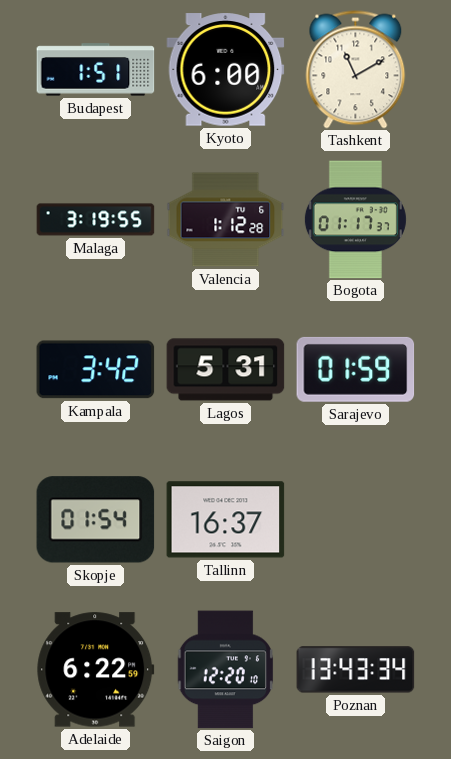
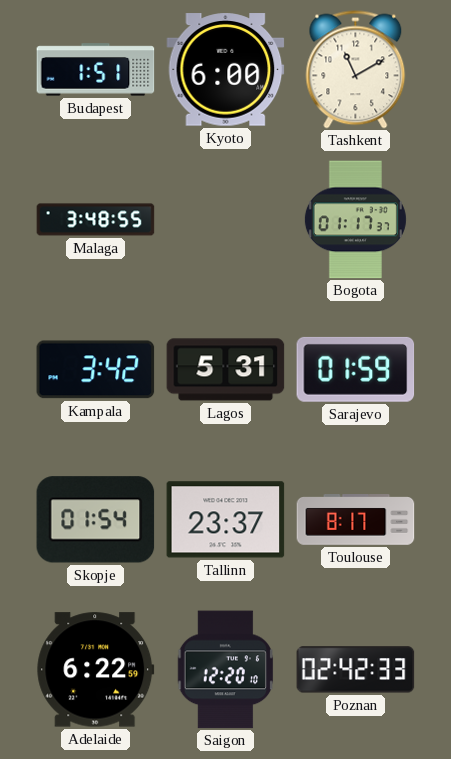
Malaga: 3:19 -> 3:48 (96, 220)
Valencia: 1:12 -> none (226, 220)
Tallinn: 16:37 -> 23:37 (226, 520)
Toulouse: none -> 8:17 (356, 520)
Poznan: 13:43 -> 02:42 (356, 670)
